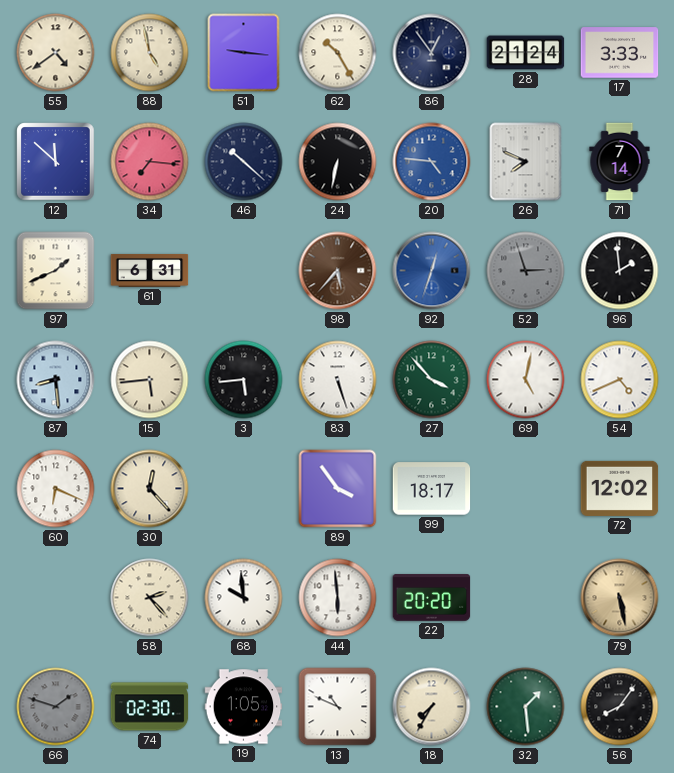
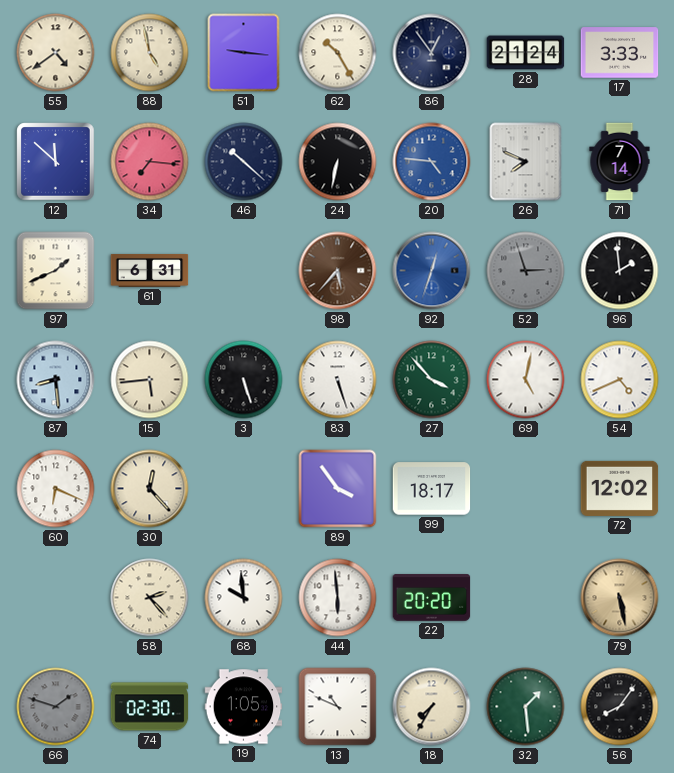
3: 5:44 -> 5:27 (244, 380)
